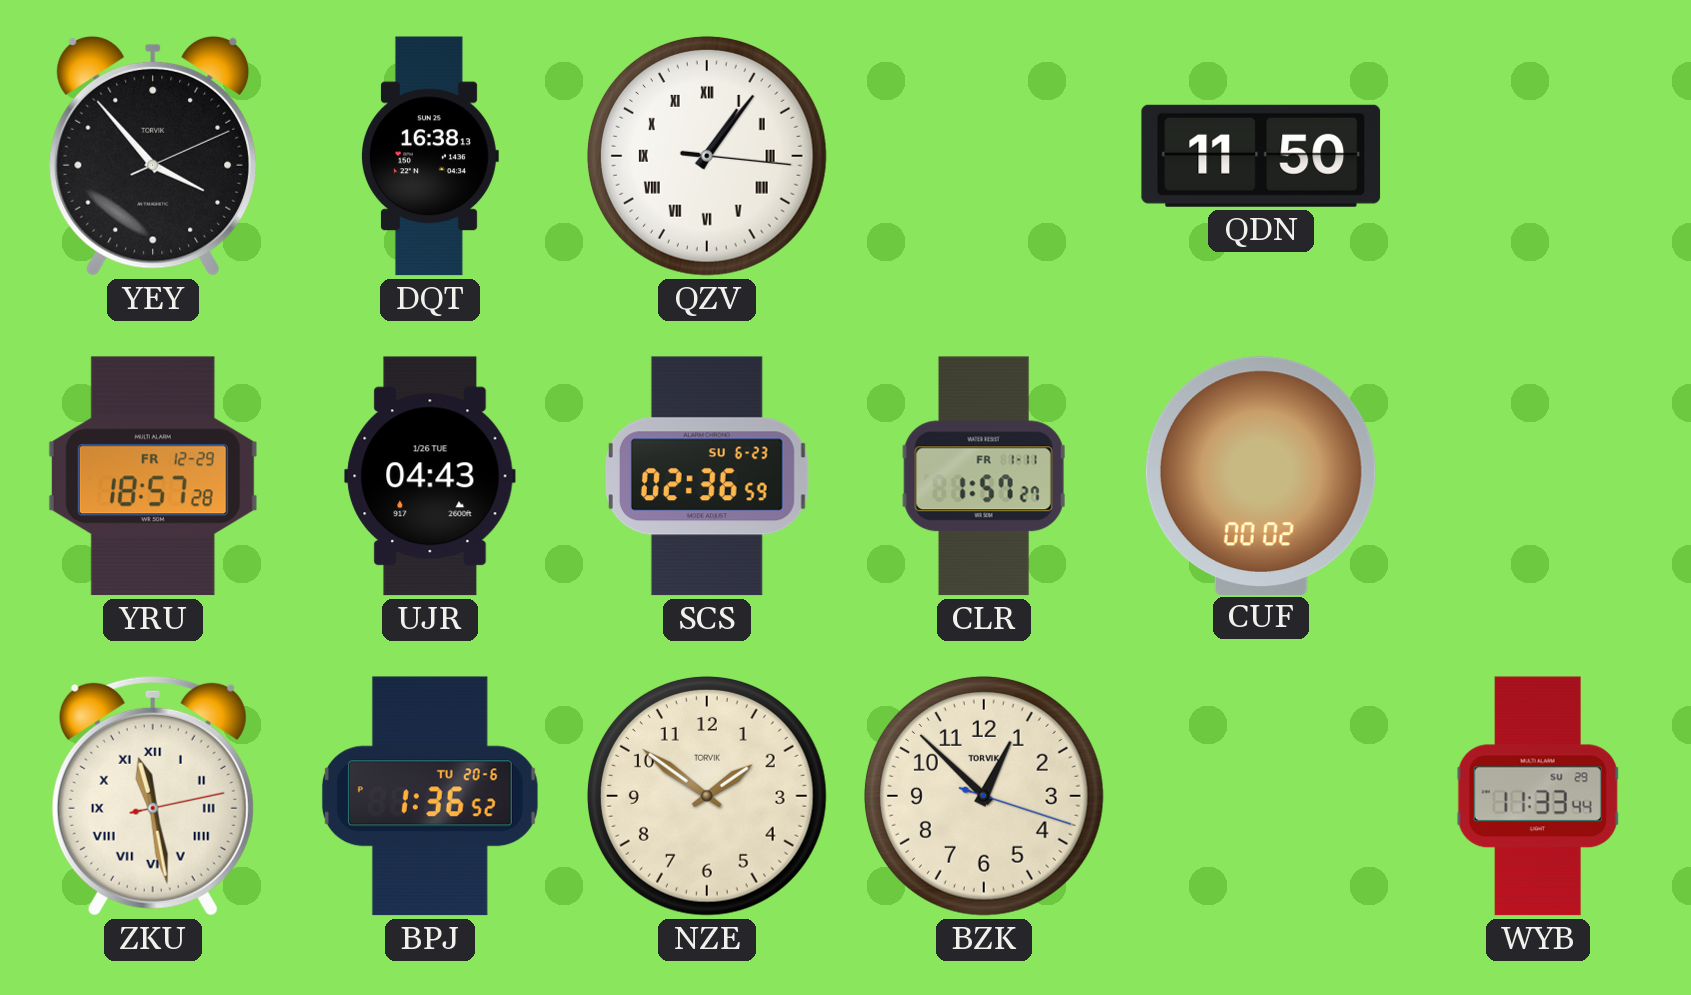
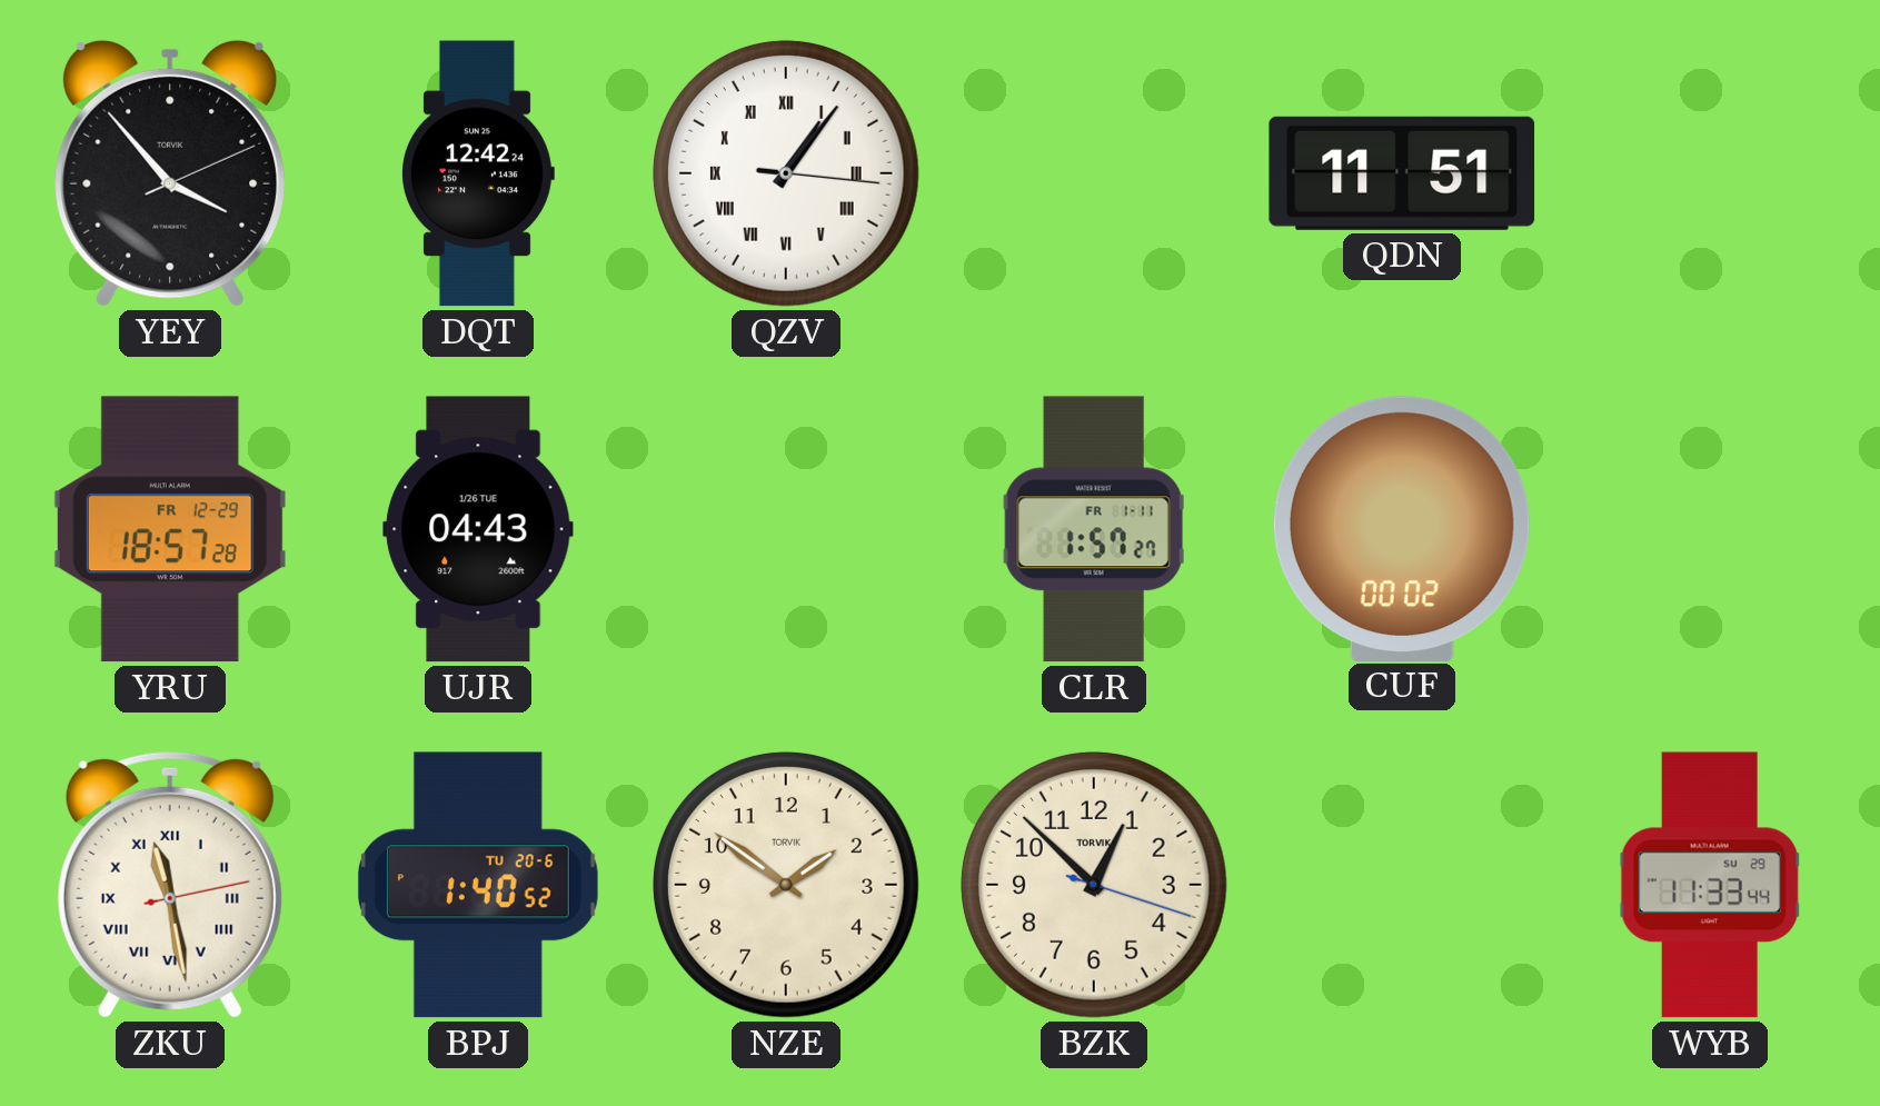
DQT: 16:38 -> 12:42 (478, 173)
QDN: 11:50 -> 11:51 (1402, 173)
SCS: 02:36 -> none (707, 476)
BPJ: 1:36 -> 1:40 (478, 885)
